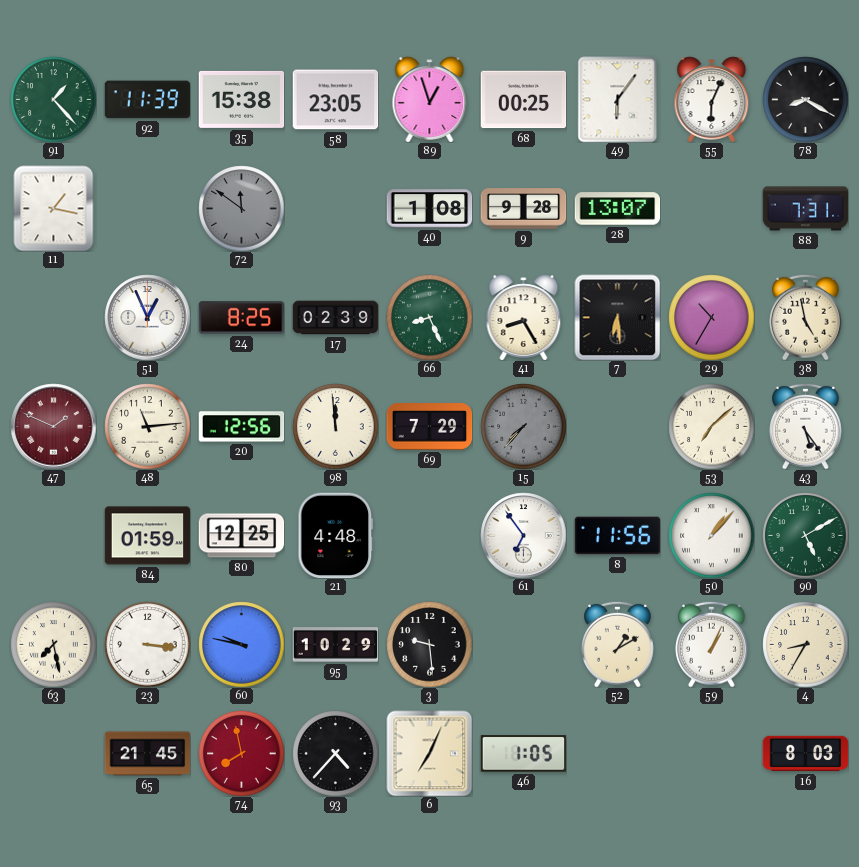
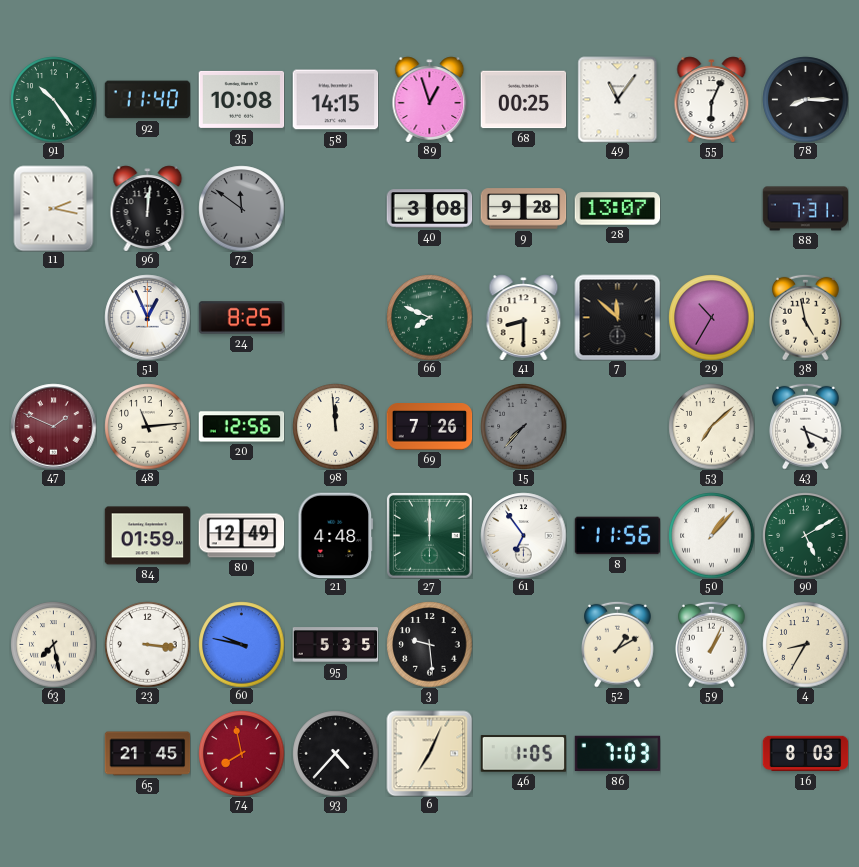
91: 1:23 -> 10:24 (53, 99)
92: 11:39 -> 11:40 (147, 100)
35: 15:38 -> 10:08 (241, 99)
58: 23:05 -> 14:15 (335, 100)
49: 6:06 -> 11:06 (618, 99)
78: 8:20 -> 8:15 (805, 99)
11: 1:17 -> 2:17 (54, 208)
96: none -> 12:01 (148, 208)
40: 1:08 -> 3:08 (429, 209)
17: 02:39 -> none (335, 318)
66: 8:26 -> 7:49 (429, 317)
41: 8:25 -> 8:30 (524, 317)
7: 6:29 -> 11:52 (617, 317)
69: 7:29 -> 7:26 (429, 427)
43: 5:24 -> 5:19 (806, 426)
80: 12:25 -> 12:49 (241, 536)
27: none -> 12:00 (429, 535)
95: 10:29 -> 5:35 (335, 645)
86: none -> 7:03 (617, 754)
